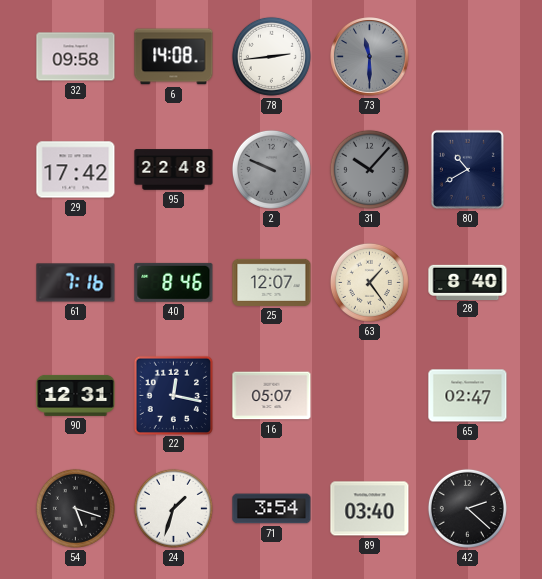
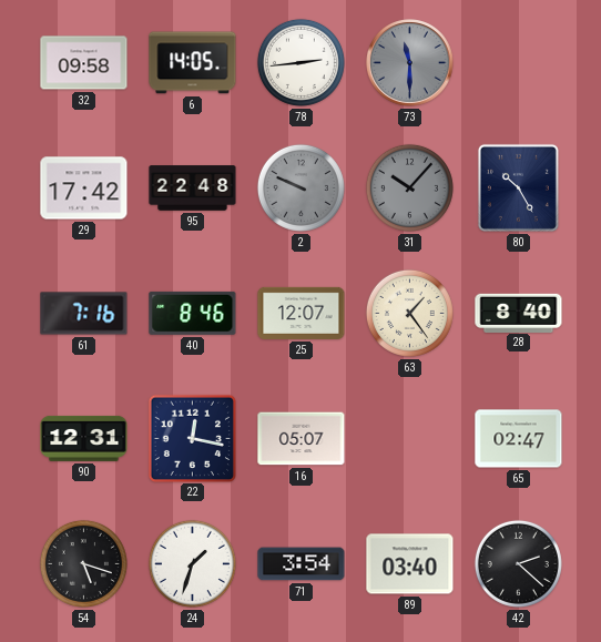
6: 14:08 -> 14:05 (193, 63)
80: 10:40 -> 10:25 (518, 187)
